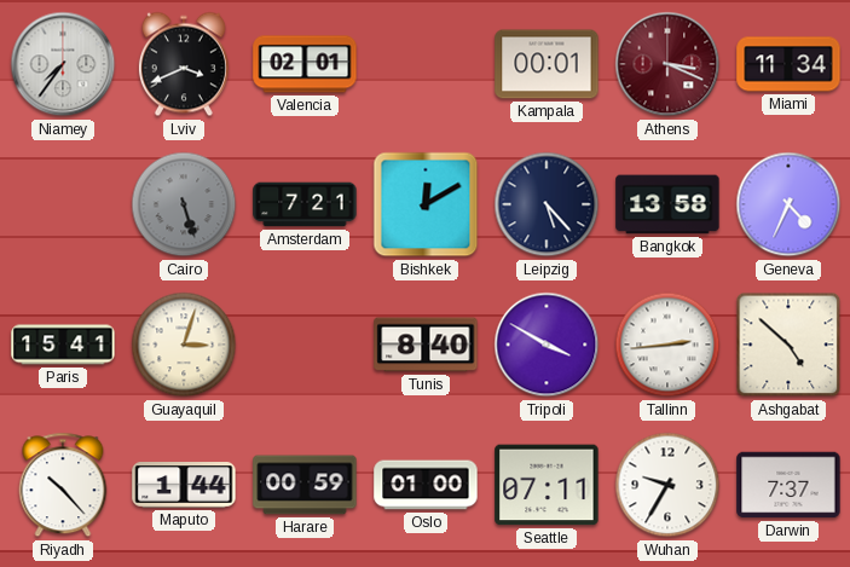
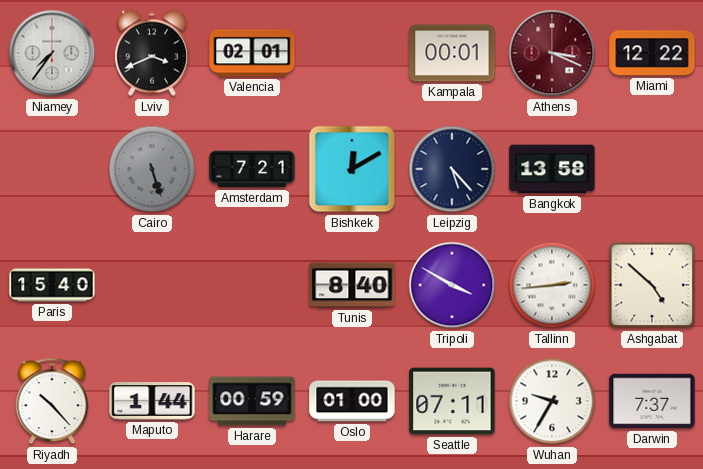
Miami: 11:34 -> 12:22 (652, 53)
Geneva: 4:34 -> none (788, 204)
Paris: 15:41 -> 15:40 (52, 285)
Guayaquil: 3:03 -> none (184, 345)
